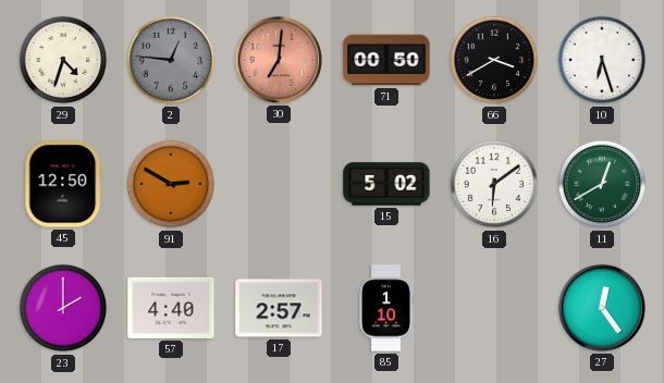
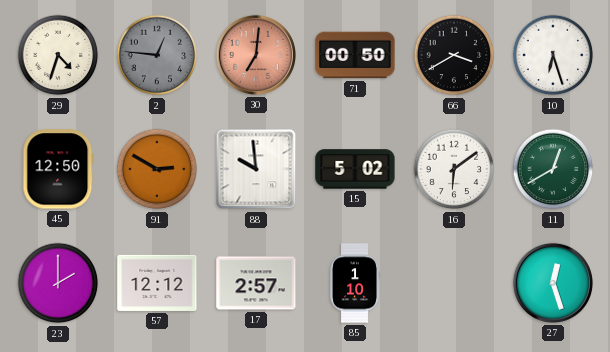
88: none -> 9:59 (256, 169)
57: 4:40 -> 12:12 (157, 283)
27: 12:24 -> 12:27 (553, 283)
